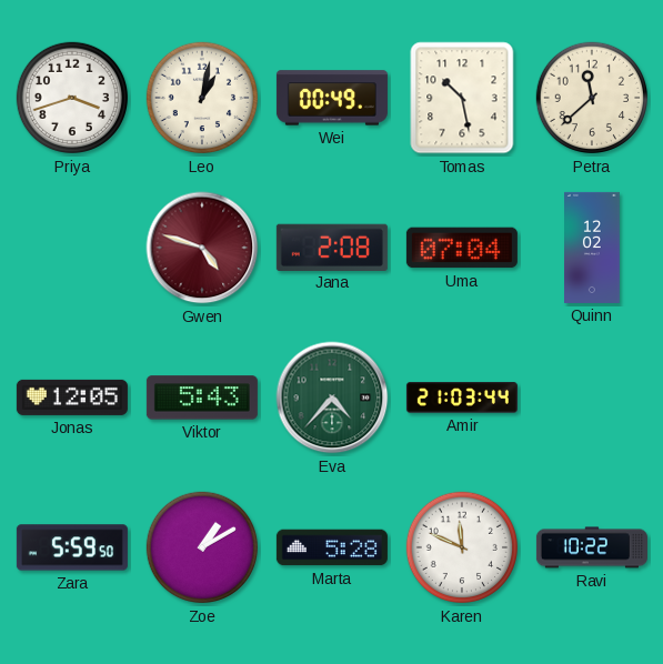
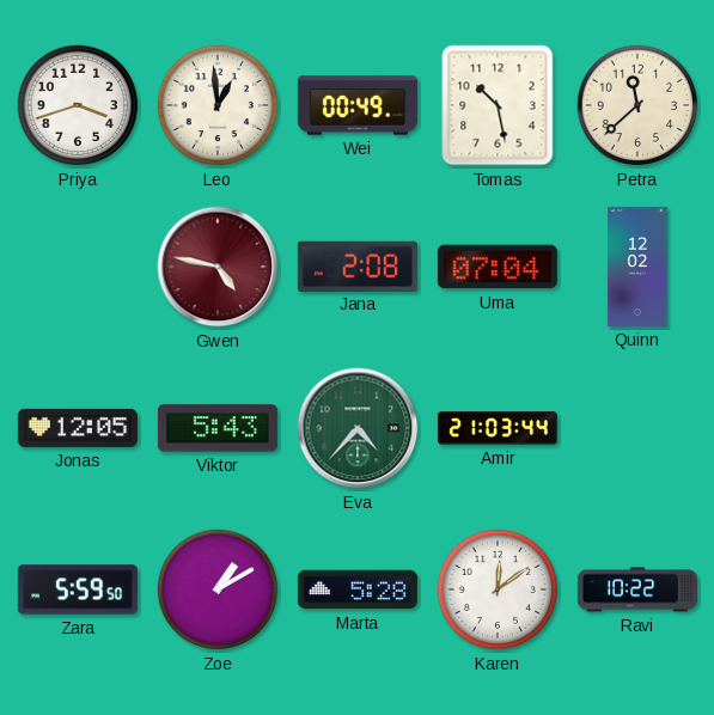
Leo: 1:02 -> 12:59 (218, 105)
Gwen: 4:48 -> 4:47 (218, 267)
Karen: 11:49 -> 12:09 (498, 589)
